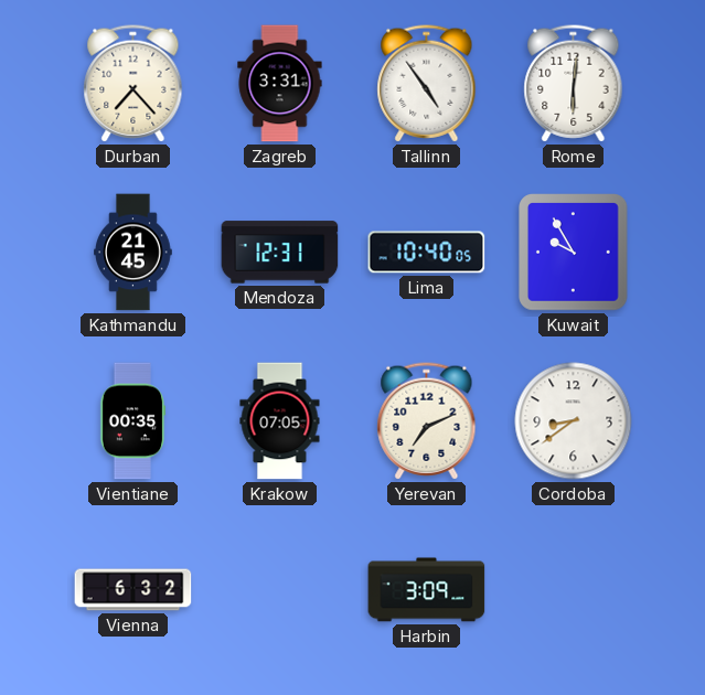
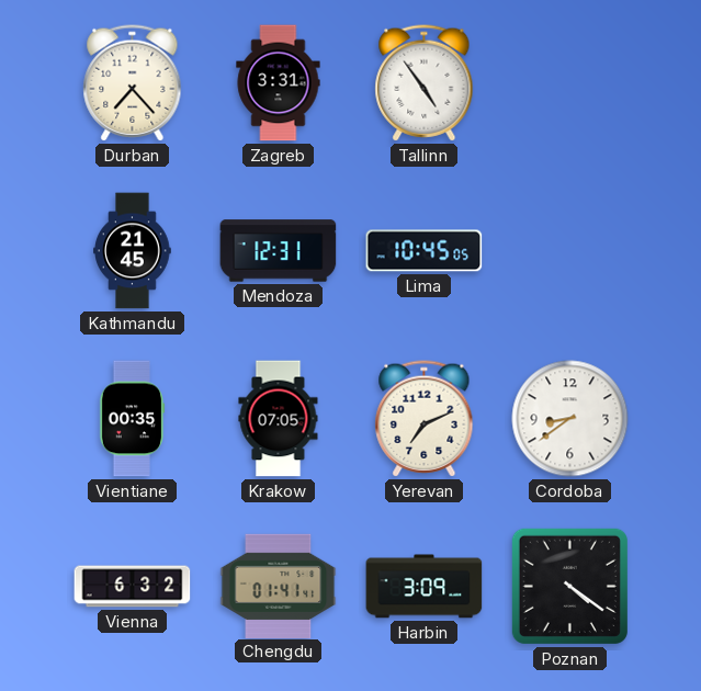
Rome: 6:01 -> none (574, 84)
Lima: 10:40 -> 10:45 (425, 251)
Kuwait: 9:55 -> none (574, 253)
Chengdu: none -> 01:41 (279, 586)
Poznan: none -> 4:21 (569, 586)
